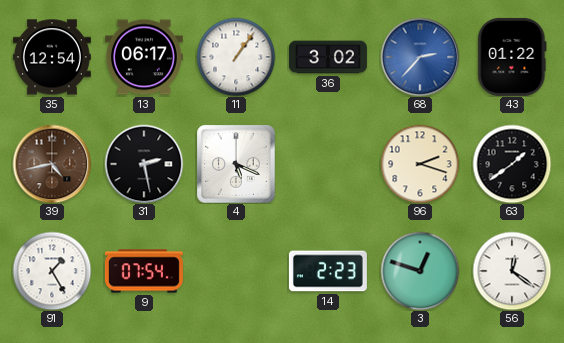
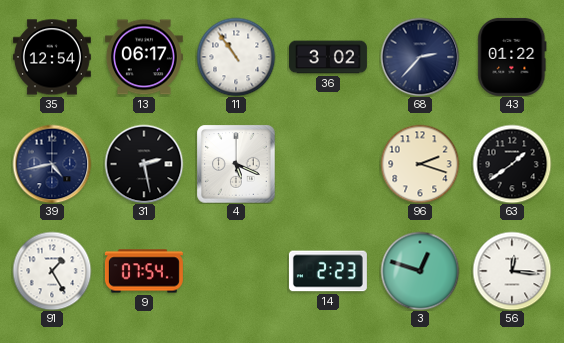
11: 1:06 -> 10:54 (236, 57)
68 dial: blue -> navy (420, 57)
39 dial: brown -> navy (52, 164)
56: 12:21 -> 12:16 (512, 271)
